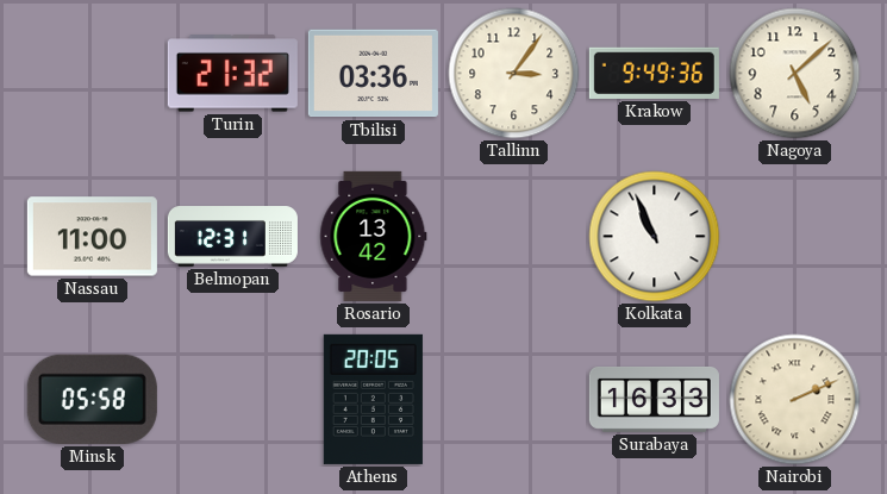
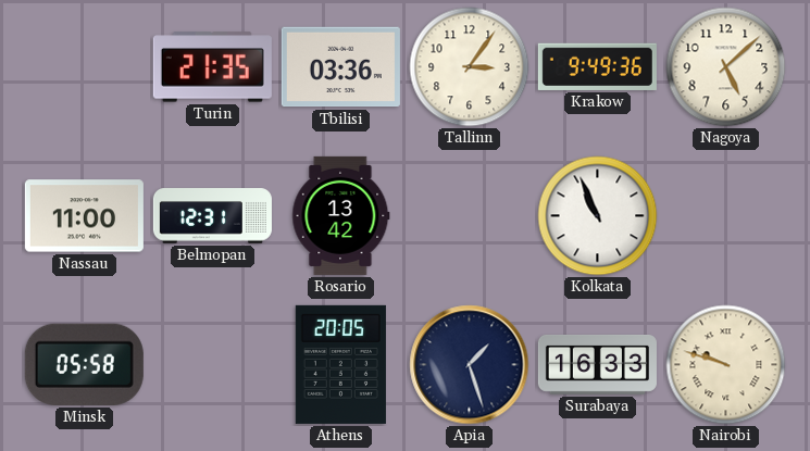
Turin: 21:32 -> 21:35 (212, 67)
Apia: none -> 1:27 (470, 365)
Nairobi: 2:11 -> 9:48 (726, 365)
